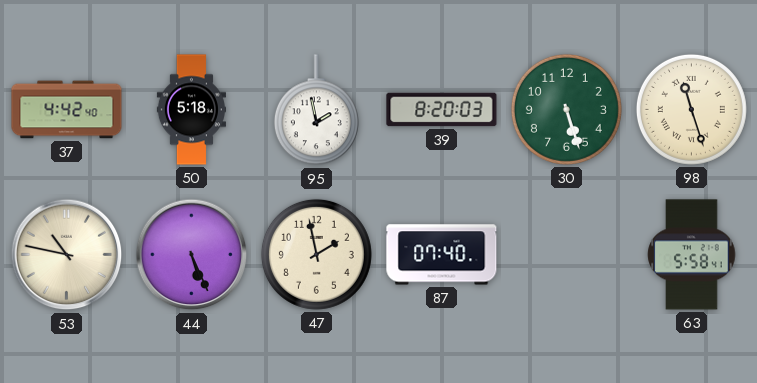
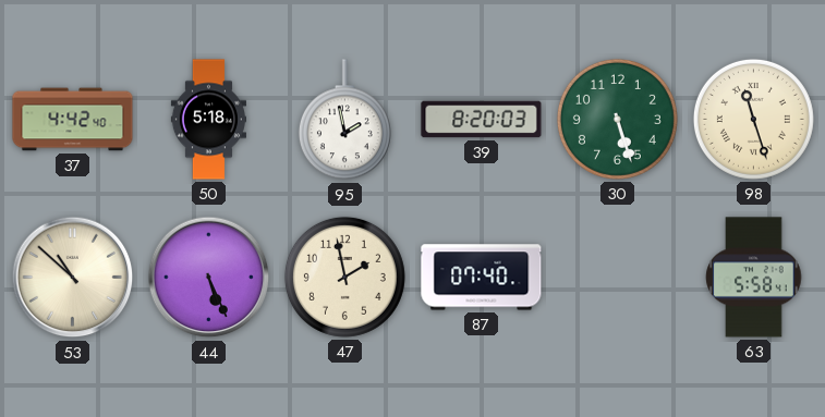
53: 10:47 -> 10:52 (73, 278)
